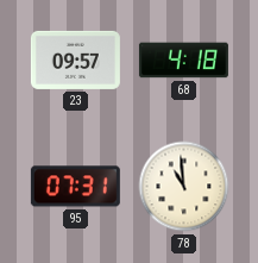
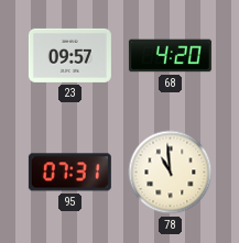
68: 4:18 -> 4:20 (170, 56)
